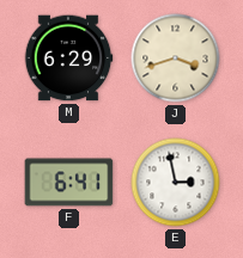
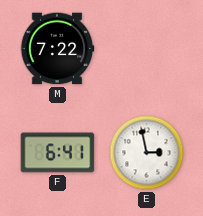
M: 6:29 -> 7:22 (57, 49)
J: 3:42 -> none (176, 59)
